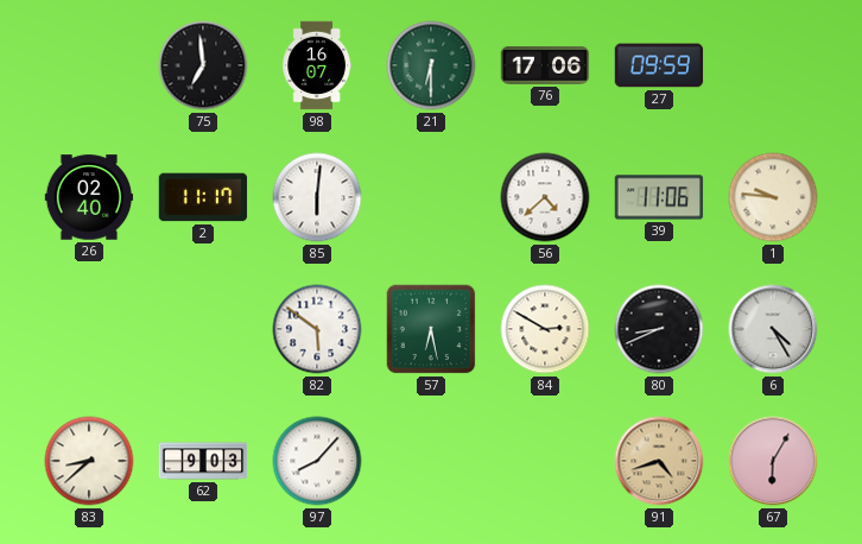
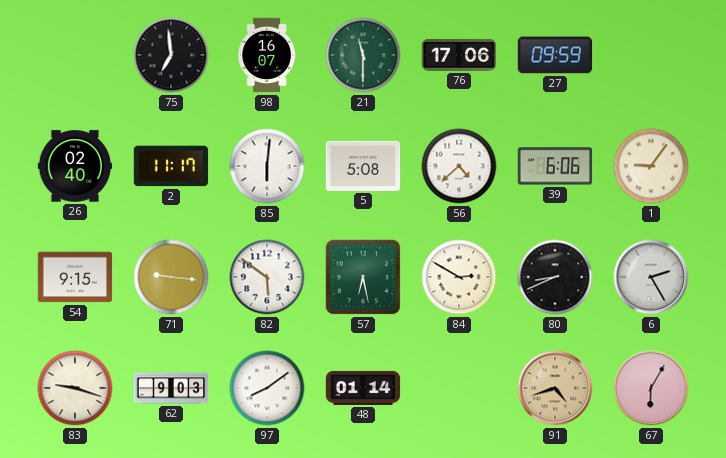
21: 6:30 -> 11:30 (363, 55)
5: none -> 5:08 (363, 166)
39: 11:06 -> 6:06 (555, 166)
1: 9:46 -> 9:06 (651, 166)
54: none -> 9:15 (75, 277)
71: none -> 9:16 (171, 277)
6: 4:25 -> 2:25 (651, 277)
83: 8:38 -> 9:18 (75, 388)
97: 8:07 -> 8:09 (267, 388)
48: none -> 01:14 (363, 388)
